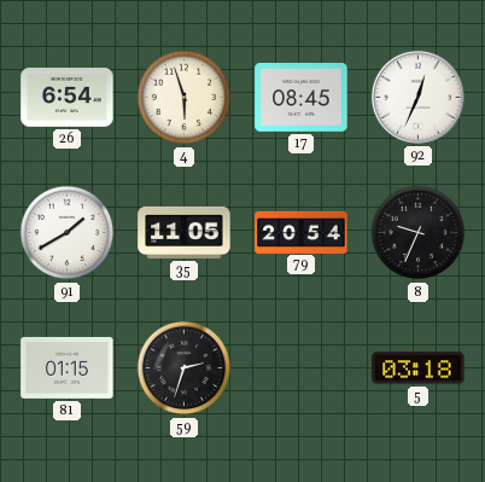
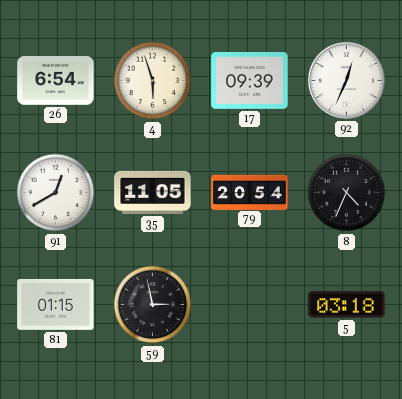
17: 08:45 -> 09:39 (250, 81)
91: 1:40 -> 12:40 (56, 193)
8: 9:34 -> 4:34 (347, 193)
59: 2:33 -> 2:58 (153, 305)
